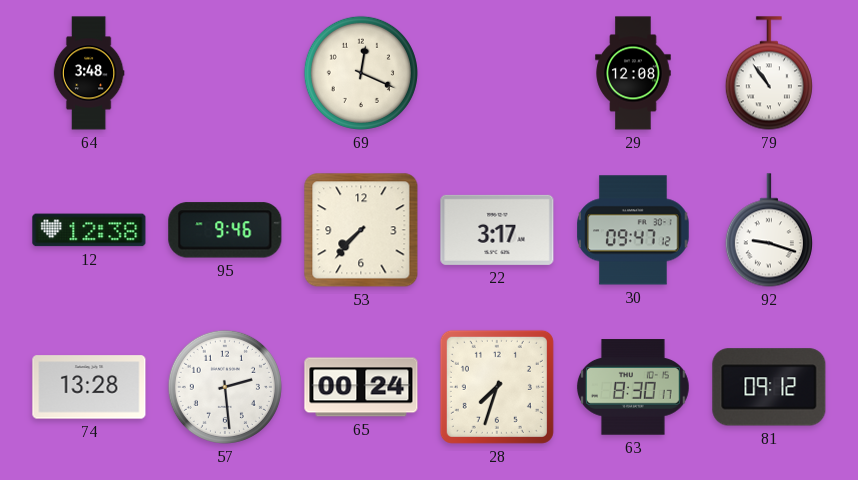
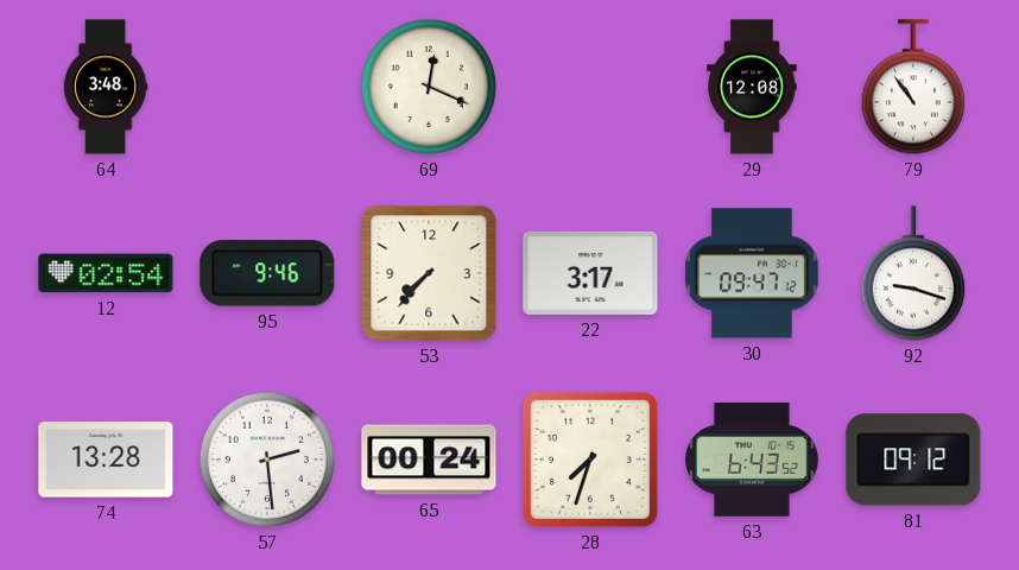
12: 12:38 -> 02:54 (106, 273)
63: 8:30 -> 6:43 (752, 460)
